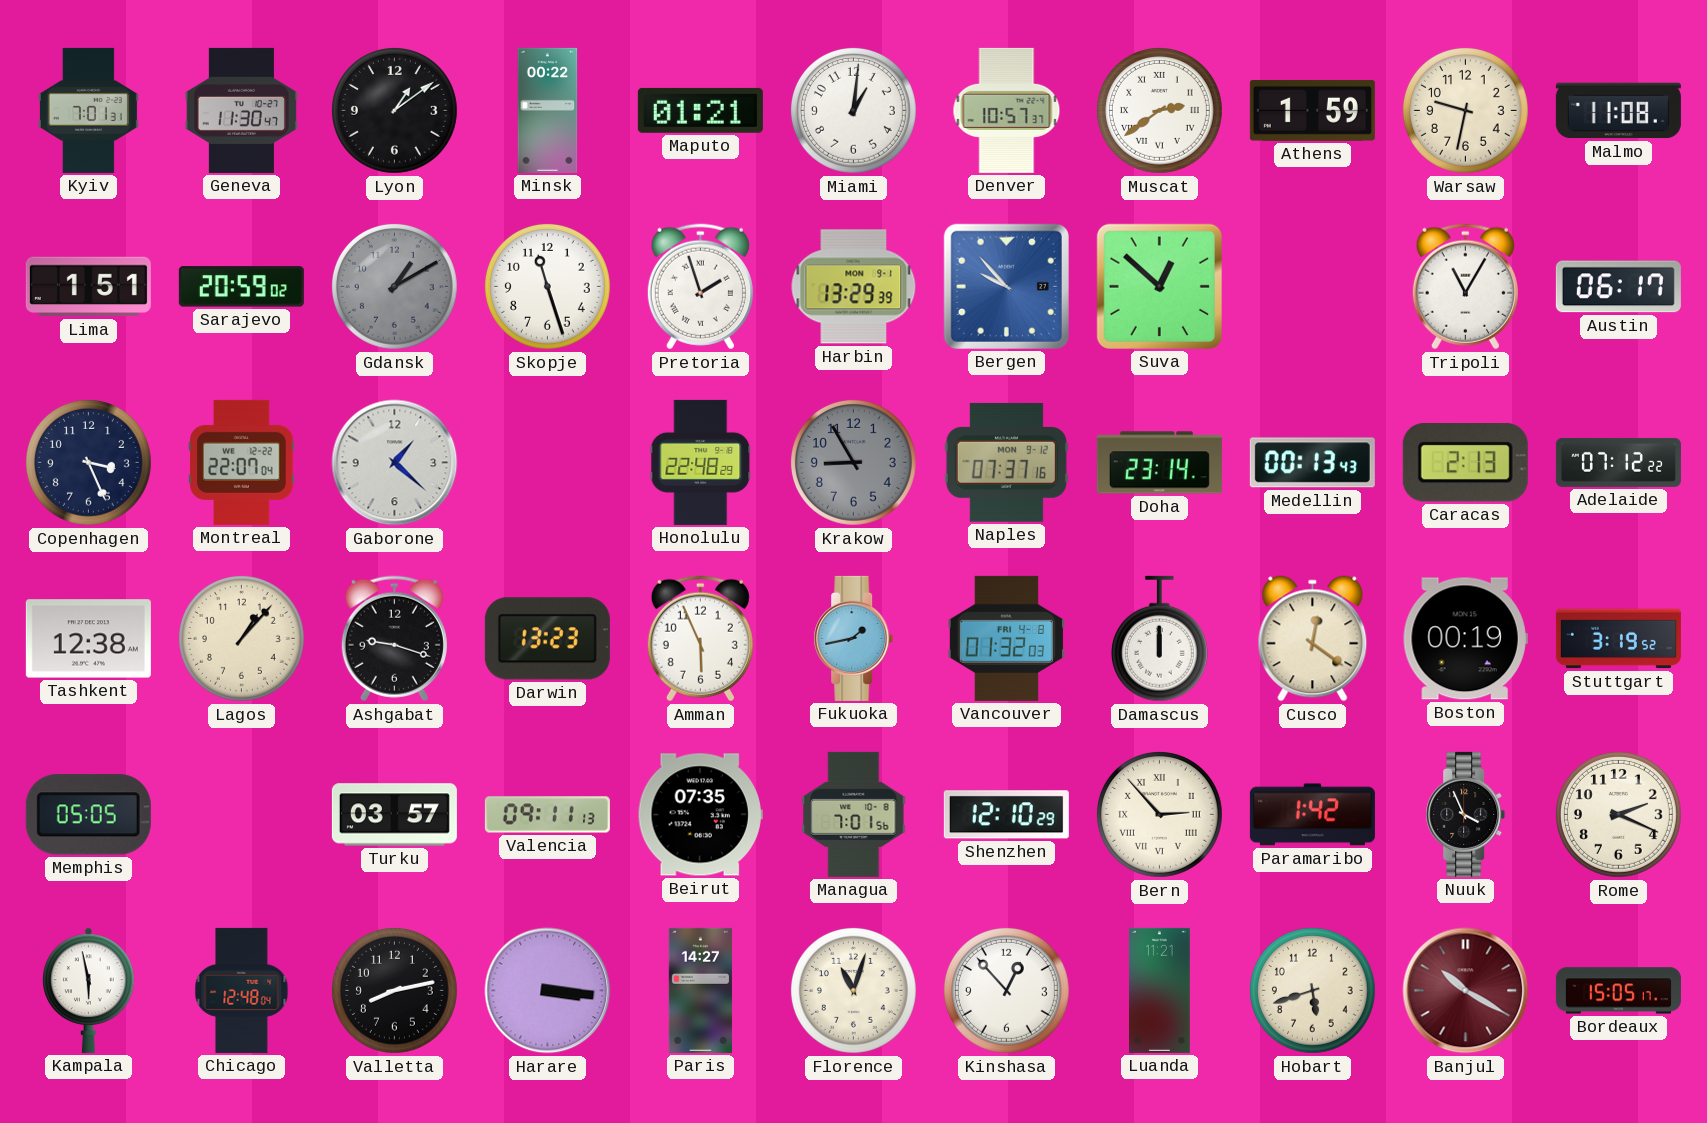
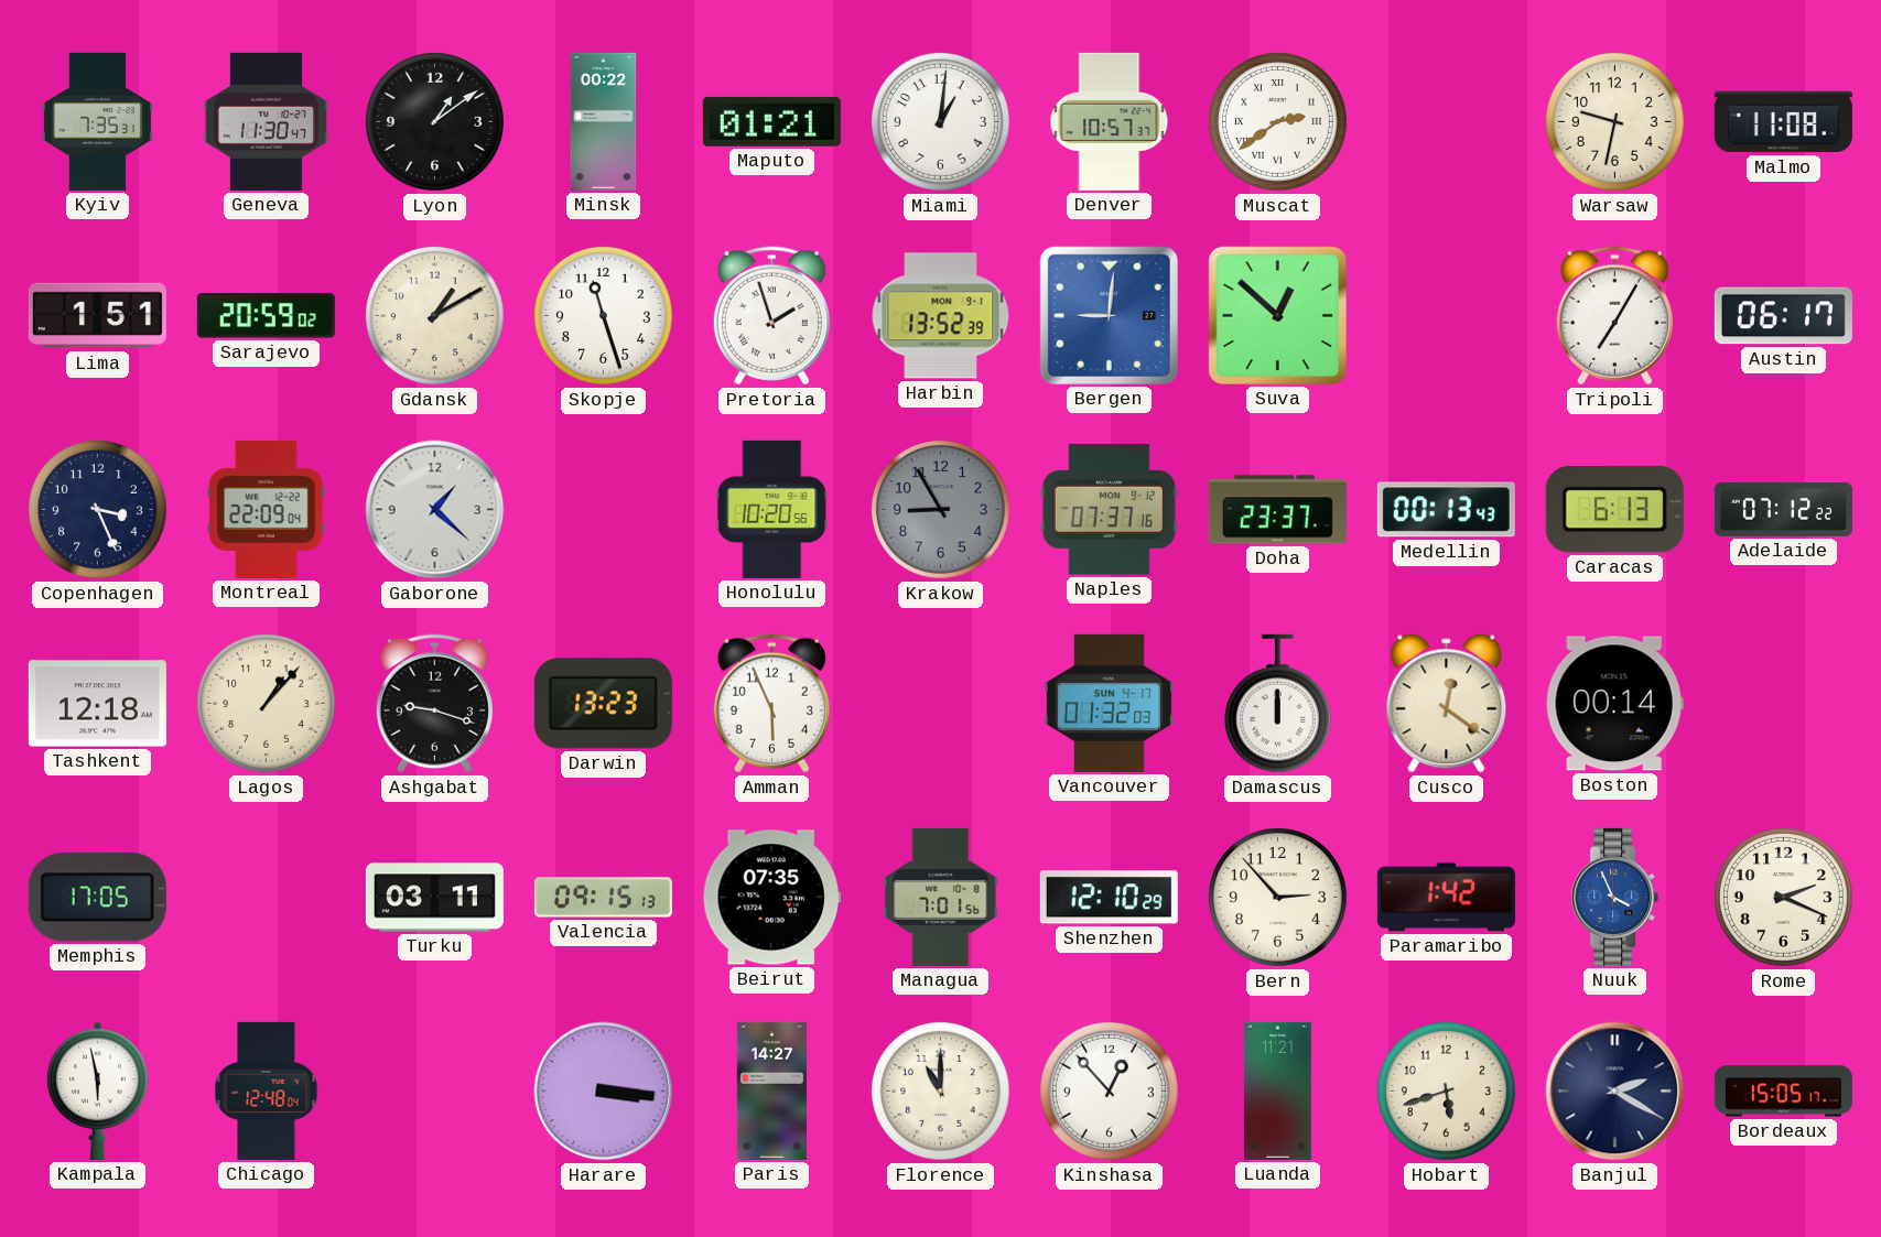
Kyiv: 7:01 -> 7:35 (97, 121)
Athens: 1:59 -> none (1312, 110)
Gdansk dial: grey -> cream (434, 315)
Harbin: 13:29 -> 13:52 (941, 316)
Bergen: 9:53 -> 9:01 (1109, 315)
Tripoli: 11:05 -> 7:05 (1614, 316)
Montreal: 22:07 -> 22:09 (267, 509)
Honolulu: 22:48 -> 10:20 (772, 509)
Doha: 23:14 -> 23:37 (1277, 510)
Caracas: 2:13 -> 6:13 (1614, 510)
Tashkent: 12:38 -> 12:18 (97, 704)
Fukuoka: 1:43 -> none (854, 638)
Vancouver date: FRI 4-8 -> SUN 4-17 (1109, 703)
Boston: 00:19 -> 00:14 (1614, 704)
Stuttgart: 3:19 -> none (1618, 639)
Memphis: 05:05 -> 17:05 (97, 898)
Turku: 03:57 -> 03:11 (434, 898)
Valencia: 09:11 -> 09:15 (603, 898)
Bern numerals: Roman -> Arabic (1277, 897)
Nuuk dial: black -> blue (1615, 897)
Valletta: 8:13 -> none (394, 990)
Florence: 11:03 -> 11:00 (940, 1090)
Banjul: 10:20 -> 2:20 (1615, 1092)
Banjul dial: burgundy -> navy (1615, 1092)
